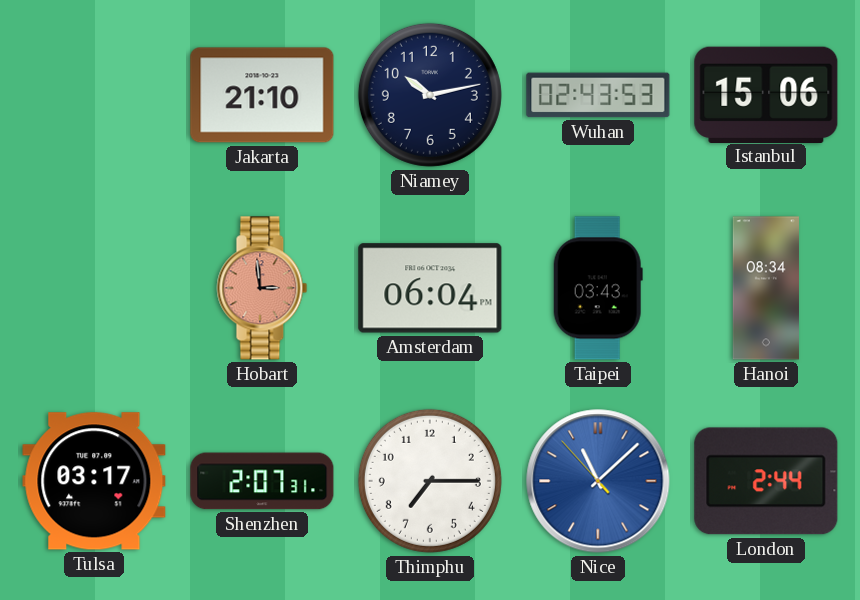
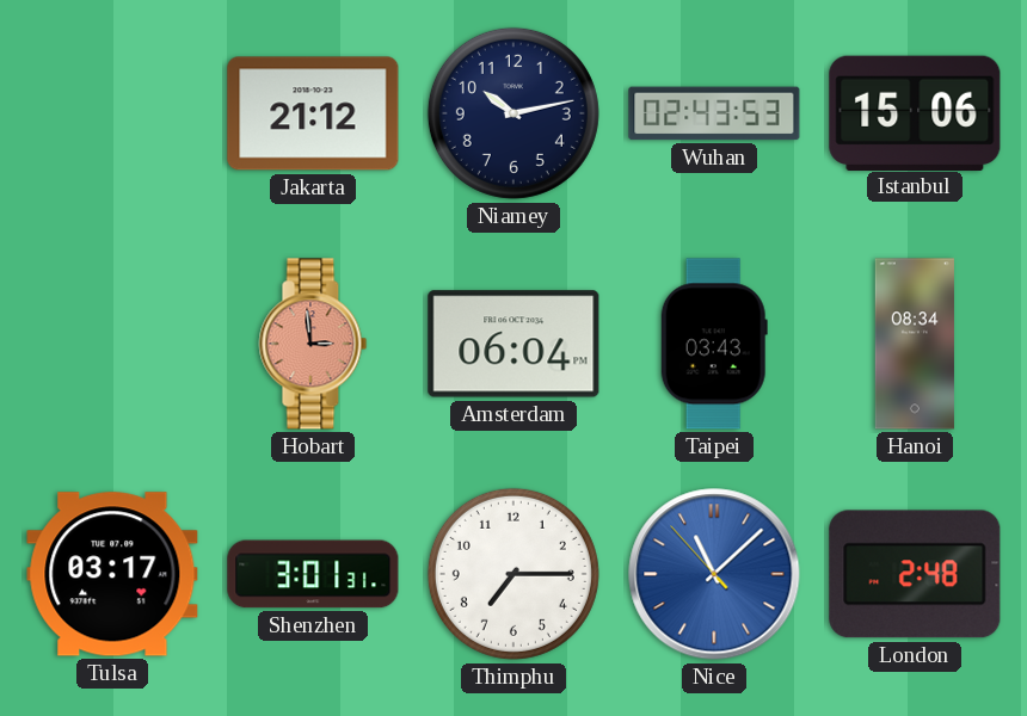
Jakarta: 21:10 -> 21:12 (313, 113)
Shenzhen: 2:07 -> 3:01 (313, 574)
London: 2:44 -> 2:48 (915, 574)
